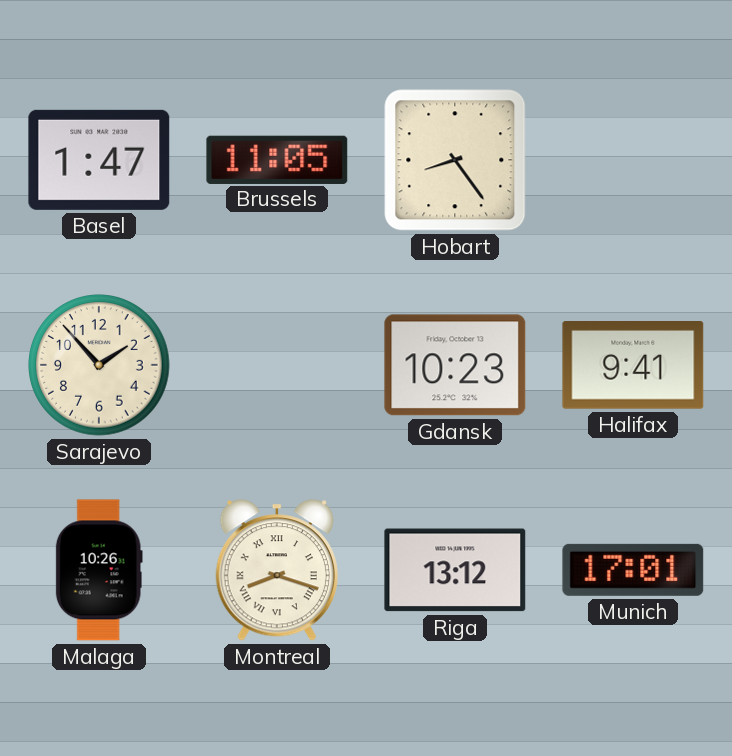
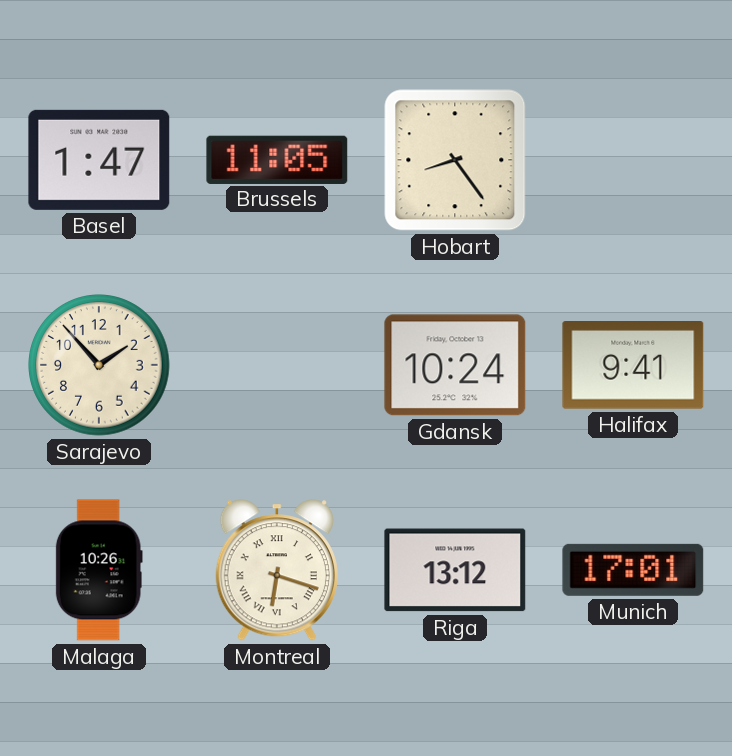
Gdansk: 10:23 -> 10:24 (455, 365)
Montreal: 8:18 -> 6:18 (277, 570)
